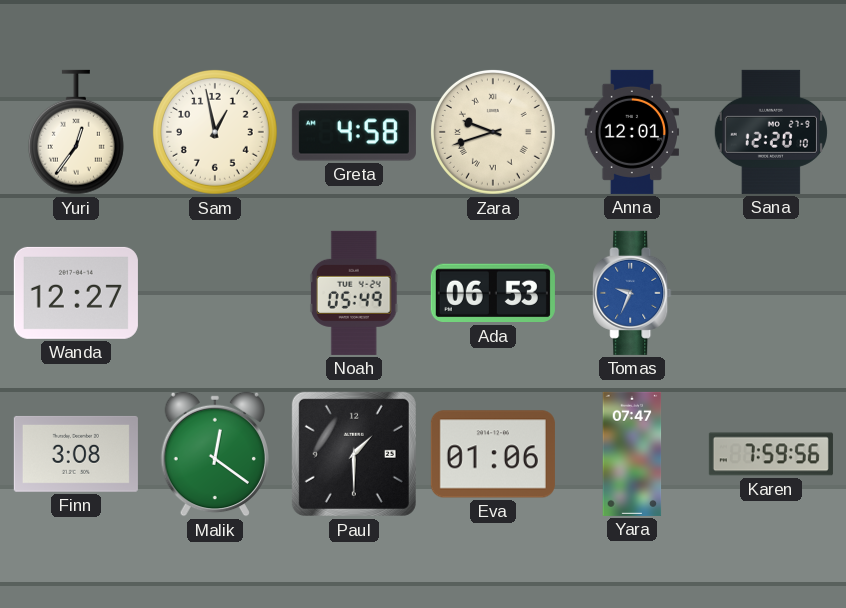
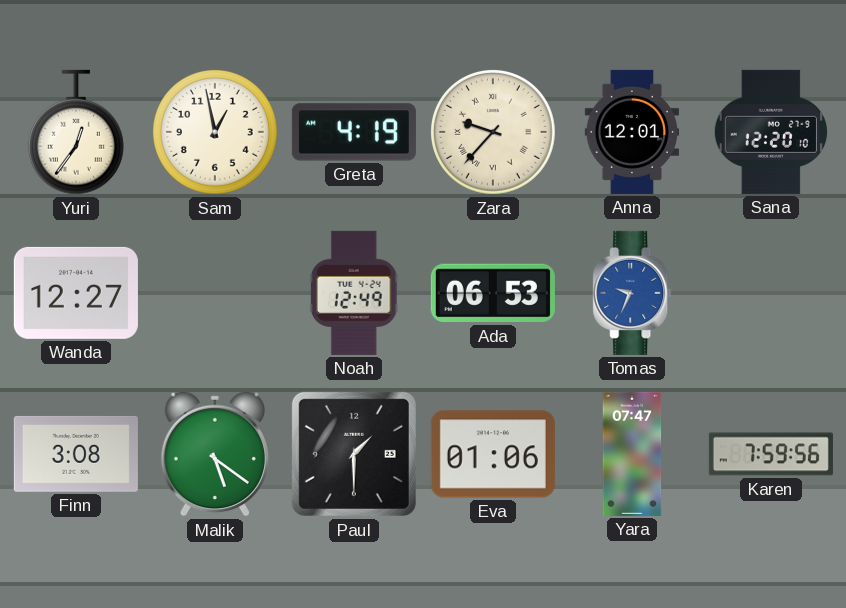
Greta: 4:58 -> 4:19 (354, 132)
Zara: 9:42 -> 9:37 (493, 132)
Noah: 05:49 -> 12:49 (354, 293)
Malik: 12:21 -> 5:21 (214, 454)
